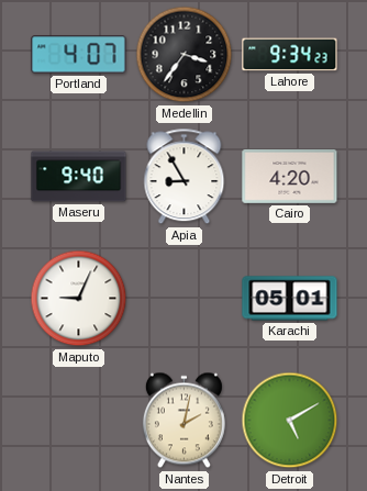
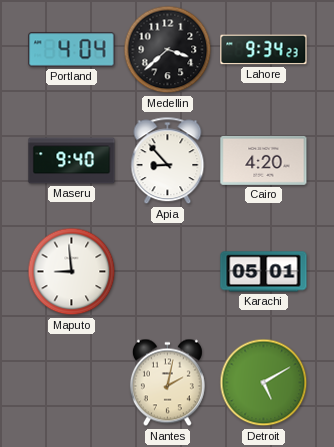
Portland: 4:07 -> 4:04 (72, 50)
Medellin: 3:36 -> 3:38 (168, 50)
Apia: 8:55 -> 8:53 (168, 161)
Maputo: 9:04 -> 8:59 (72, 272)
